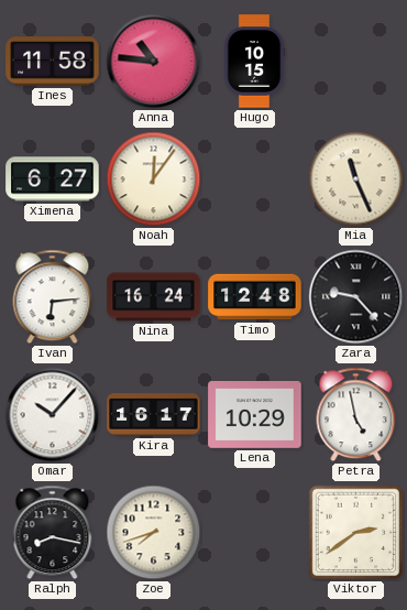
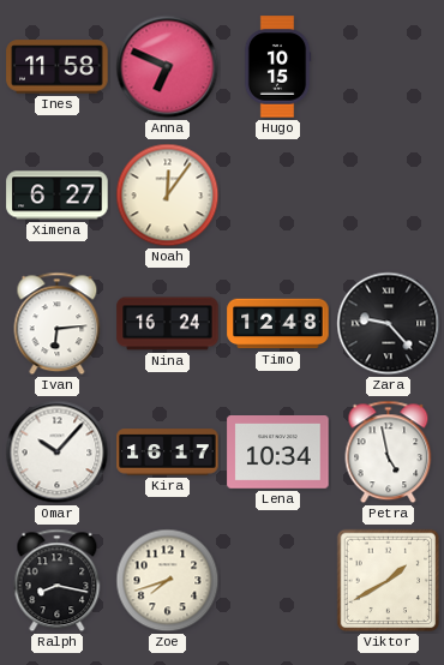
Anna: 10:46 -> 6:49 (168, 67)
Mia: 11:26 -> none (356, 179)
Lena: 10:29 -> 10:34 (278, 453)
Viktor: 2:39 -> 1:40 (389, 581)
